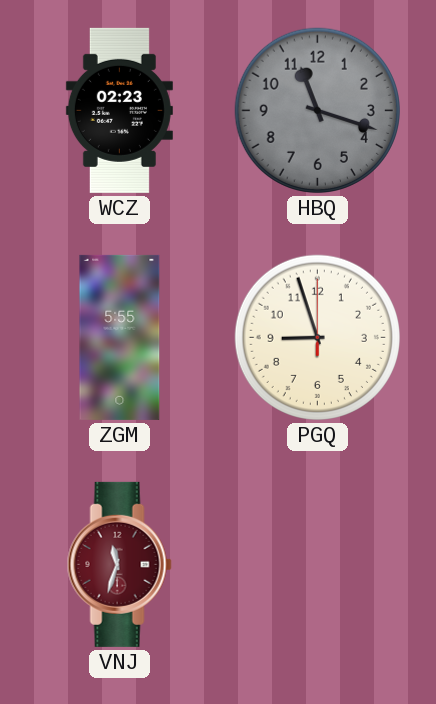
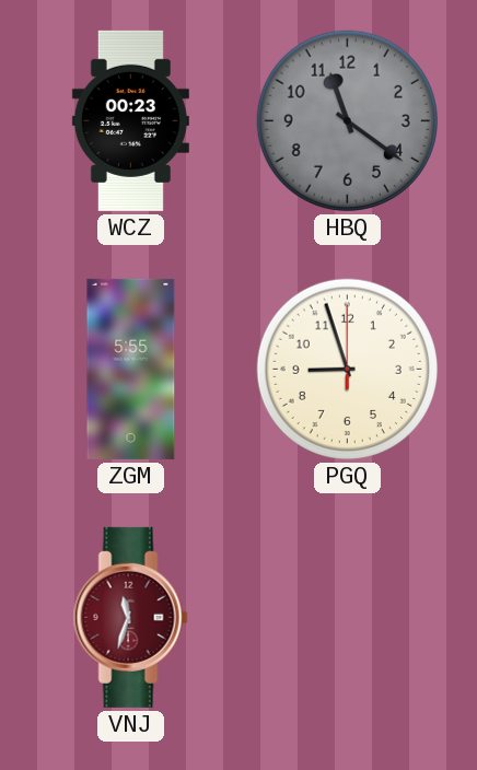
WCZ: 02:23 -> 00:23 (130, 120)
HBQ: 11:18 -> 11:21 (347, 120)
